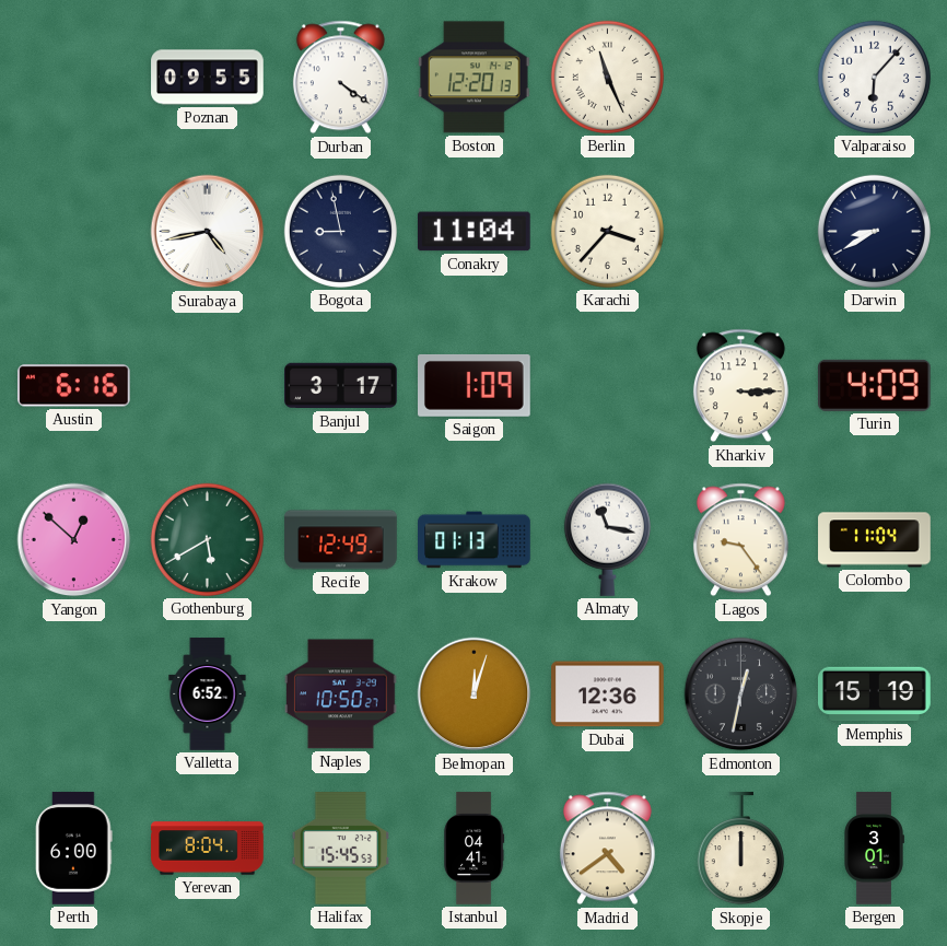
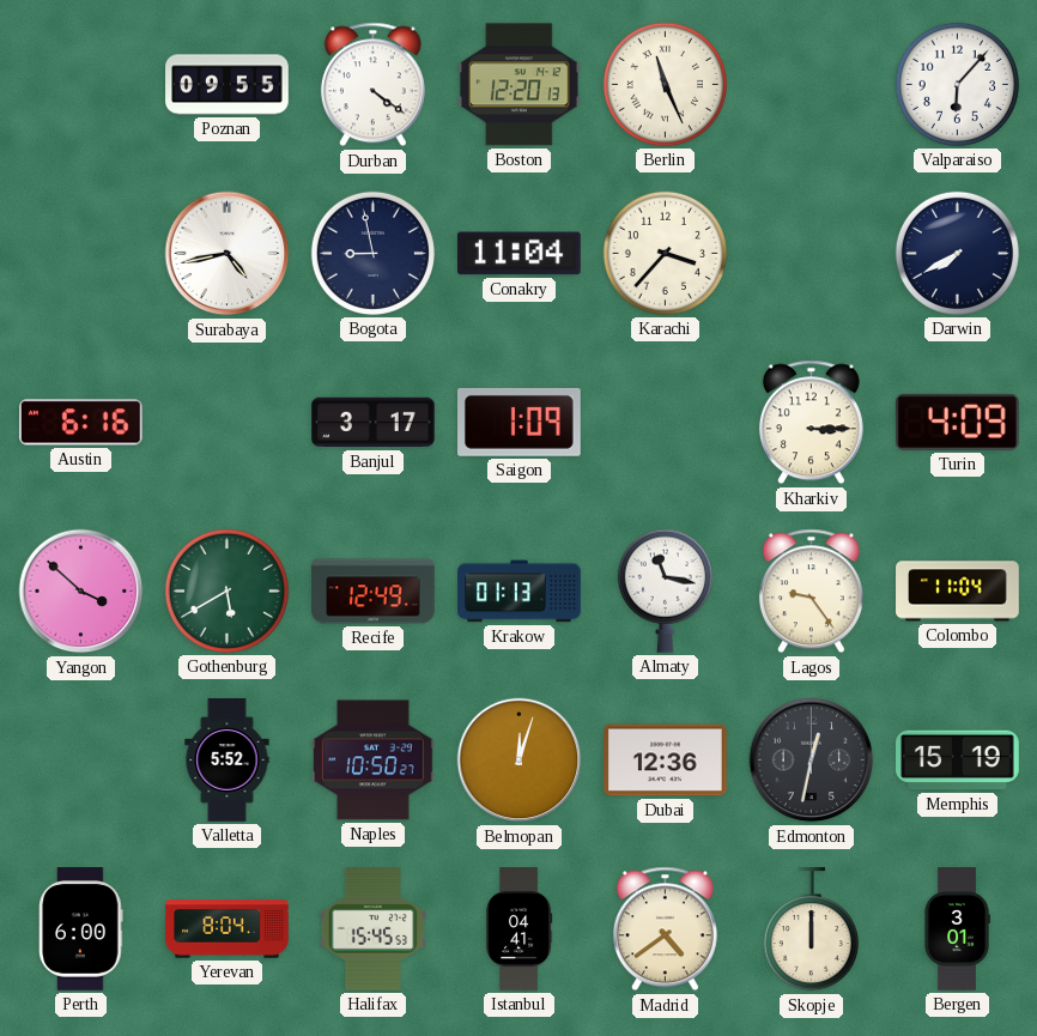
Darwin: 8:40 -> 7:40 (957, 253)
Yangon: 12:52 -> 3:52 (81, 592)
Valletta: 6:52 -> 5:52 (228, 761)
